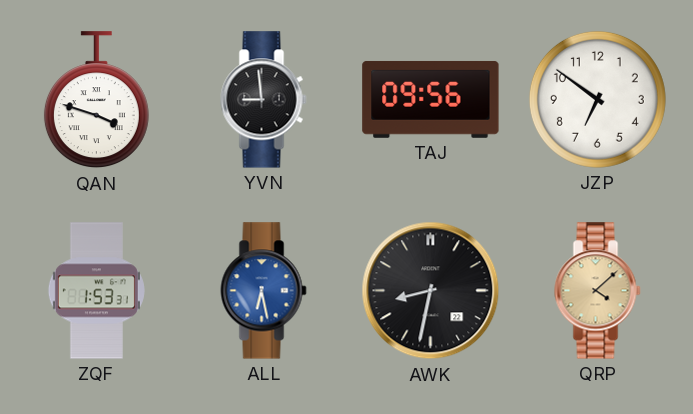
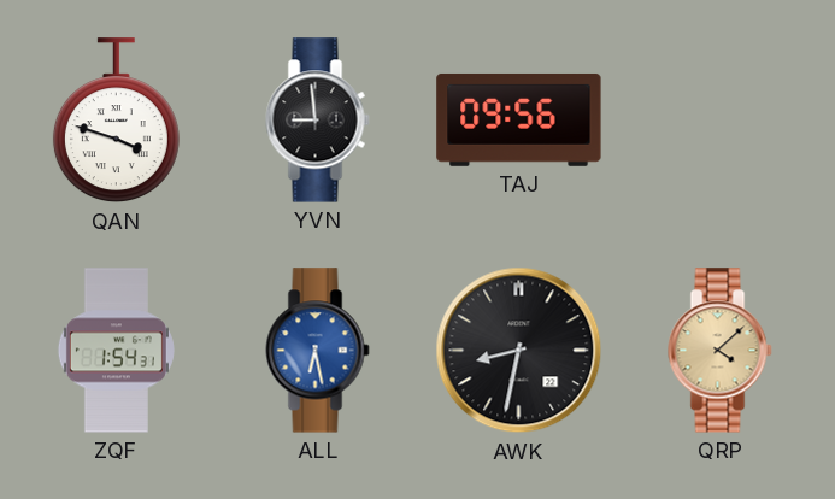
JZP: 6:51 -> none (597, 99)
ZQF: 1:53 -> 1:54 (116, 351)
